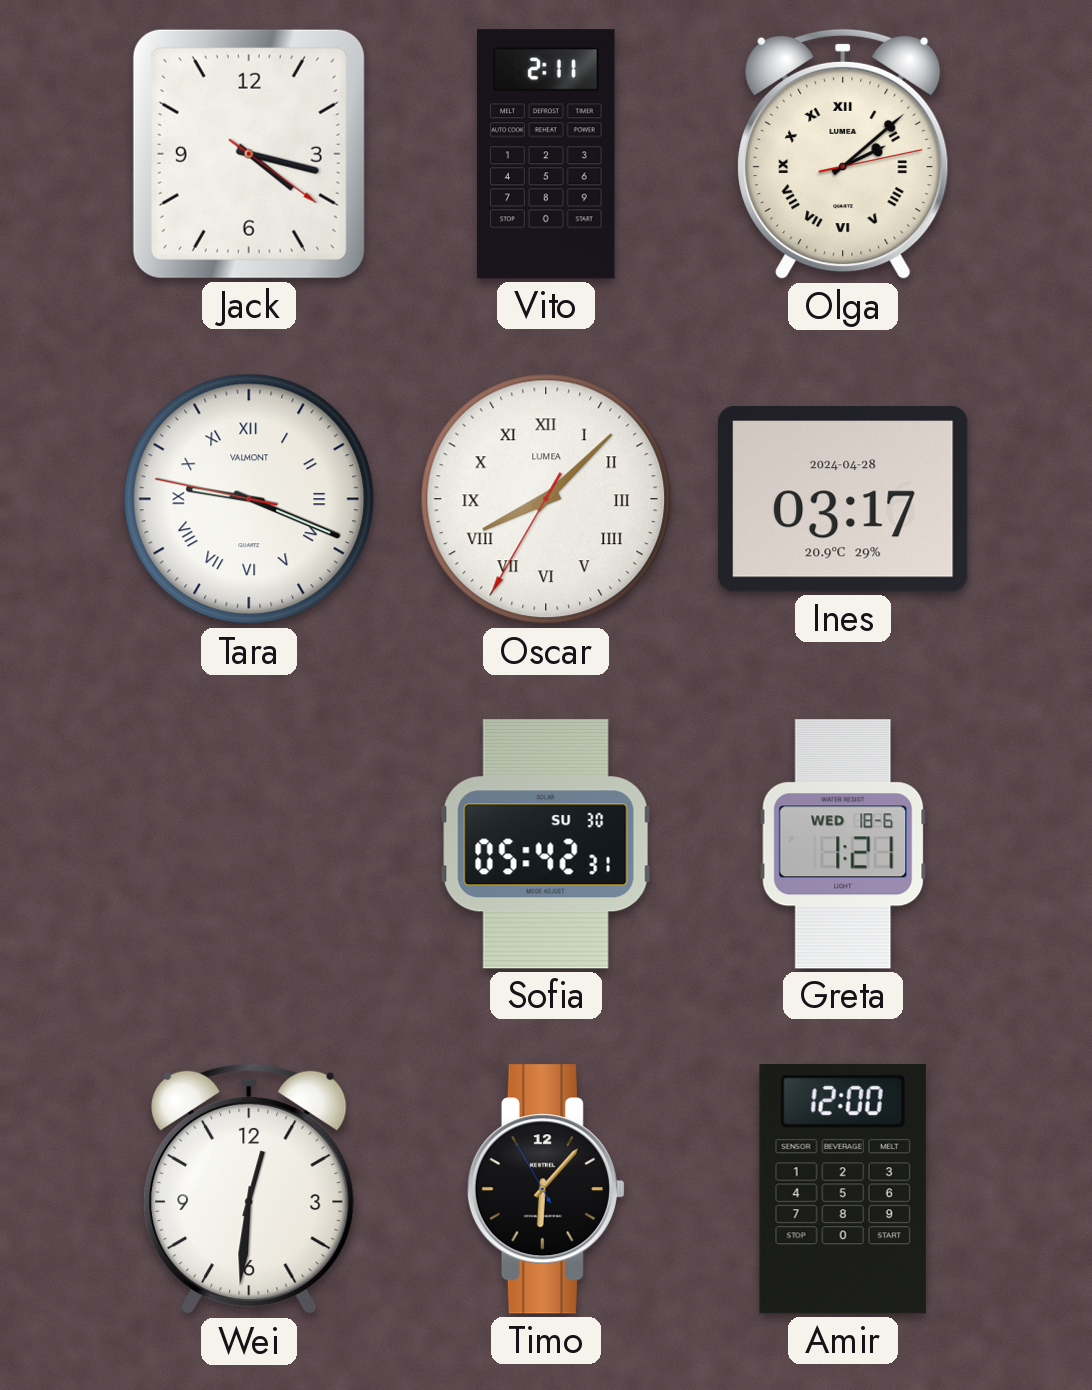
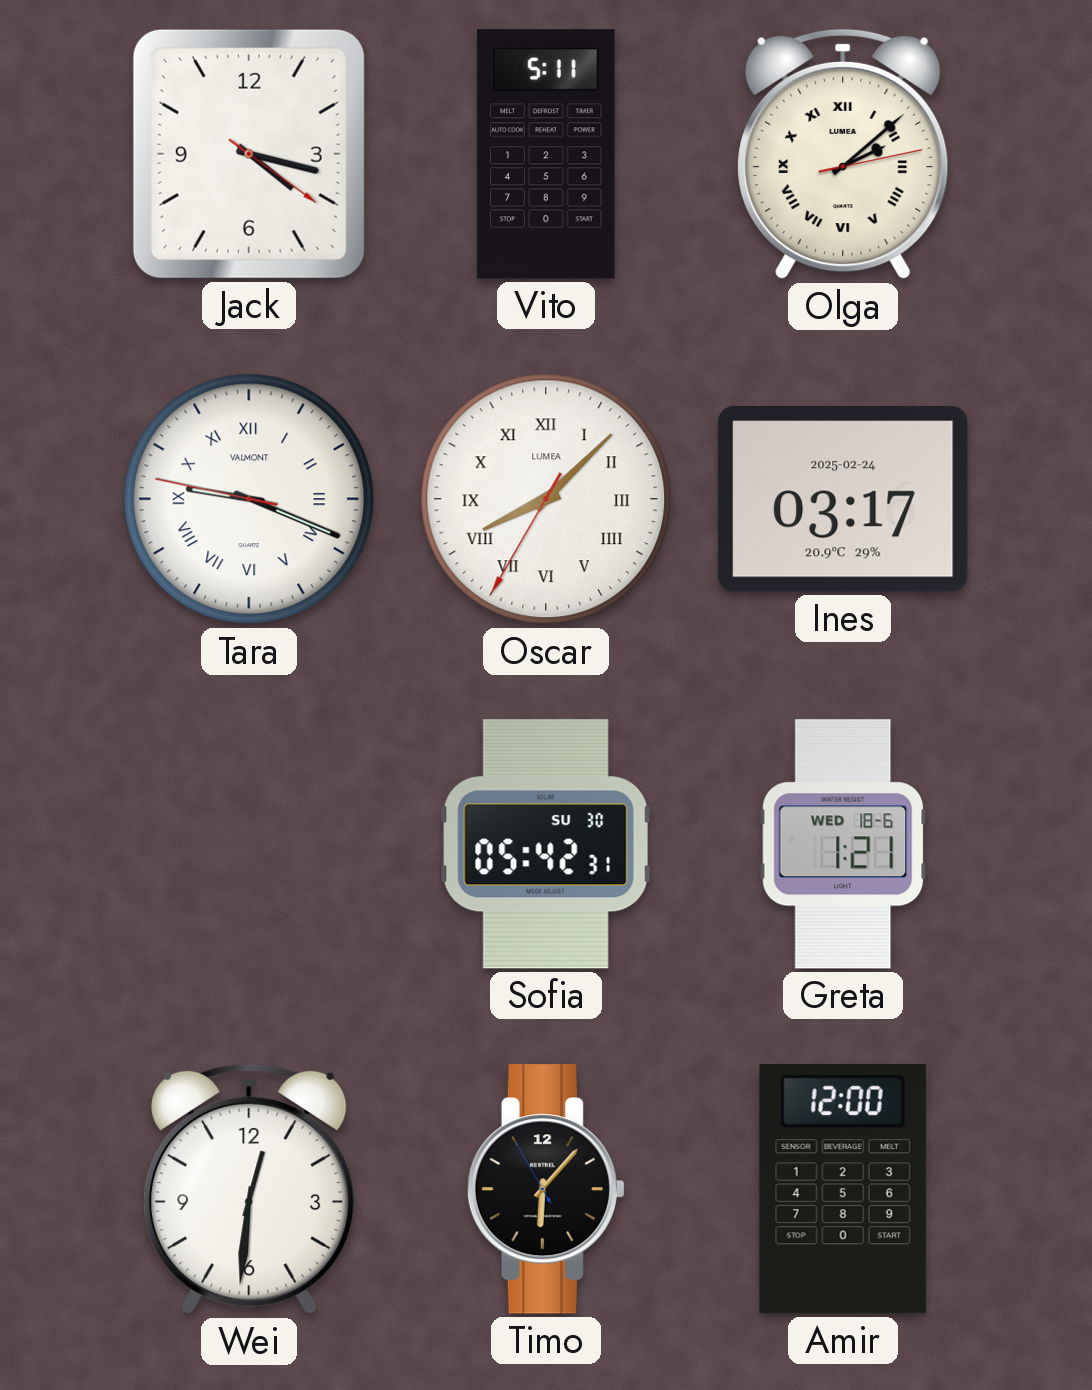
Vito: 2:11 -> 5:11 (546, 154)
Ines date: 2024-04-28 -> 2025-02-24 (843, 499)
